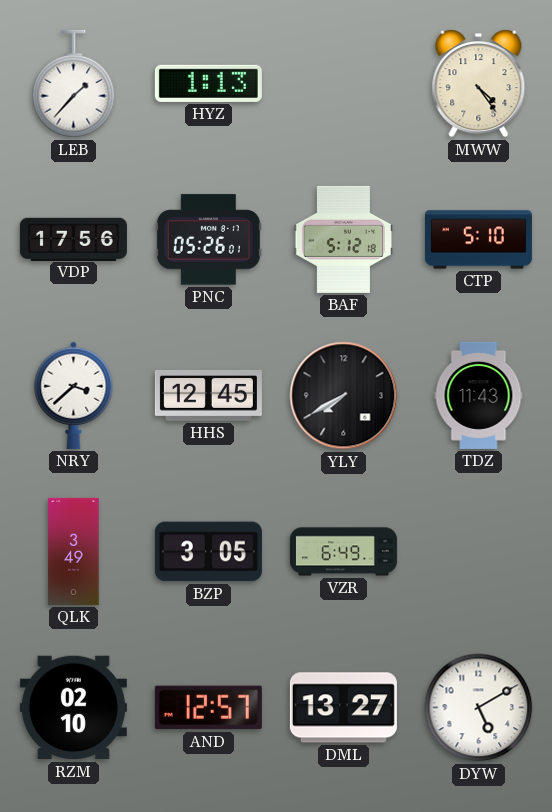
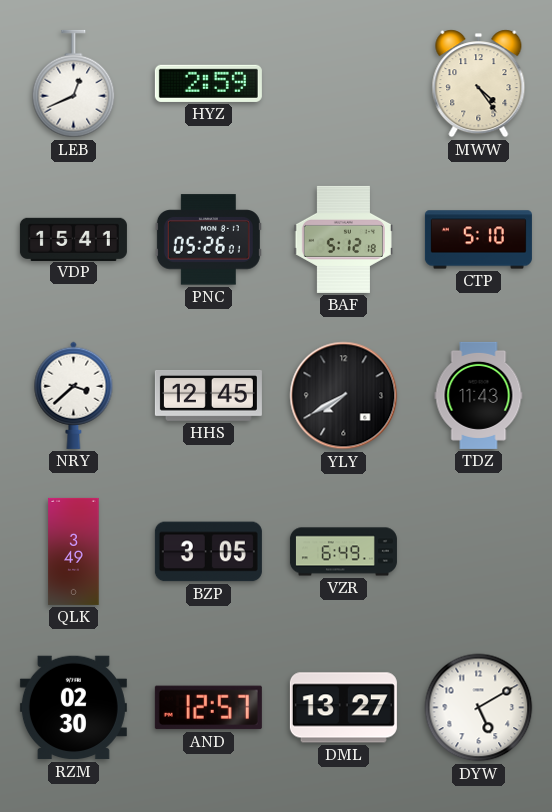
LEB: 1:37 -> 12:41 (74, 84)
HYZ: 1:13 -> 2:59 (208, 83)
VDP: 17:56 -> 15:41 (73, 239)
RZM: 02:10 -> 02:30 (73, 708)
